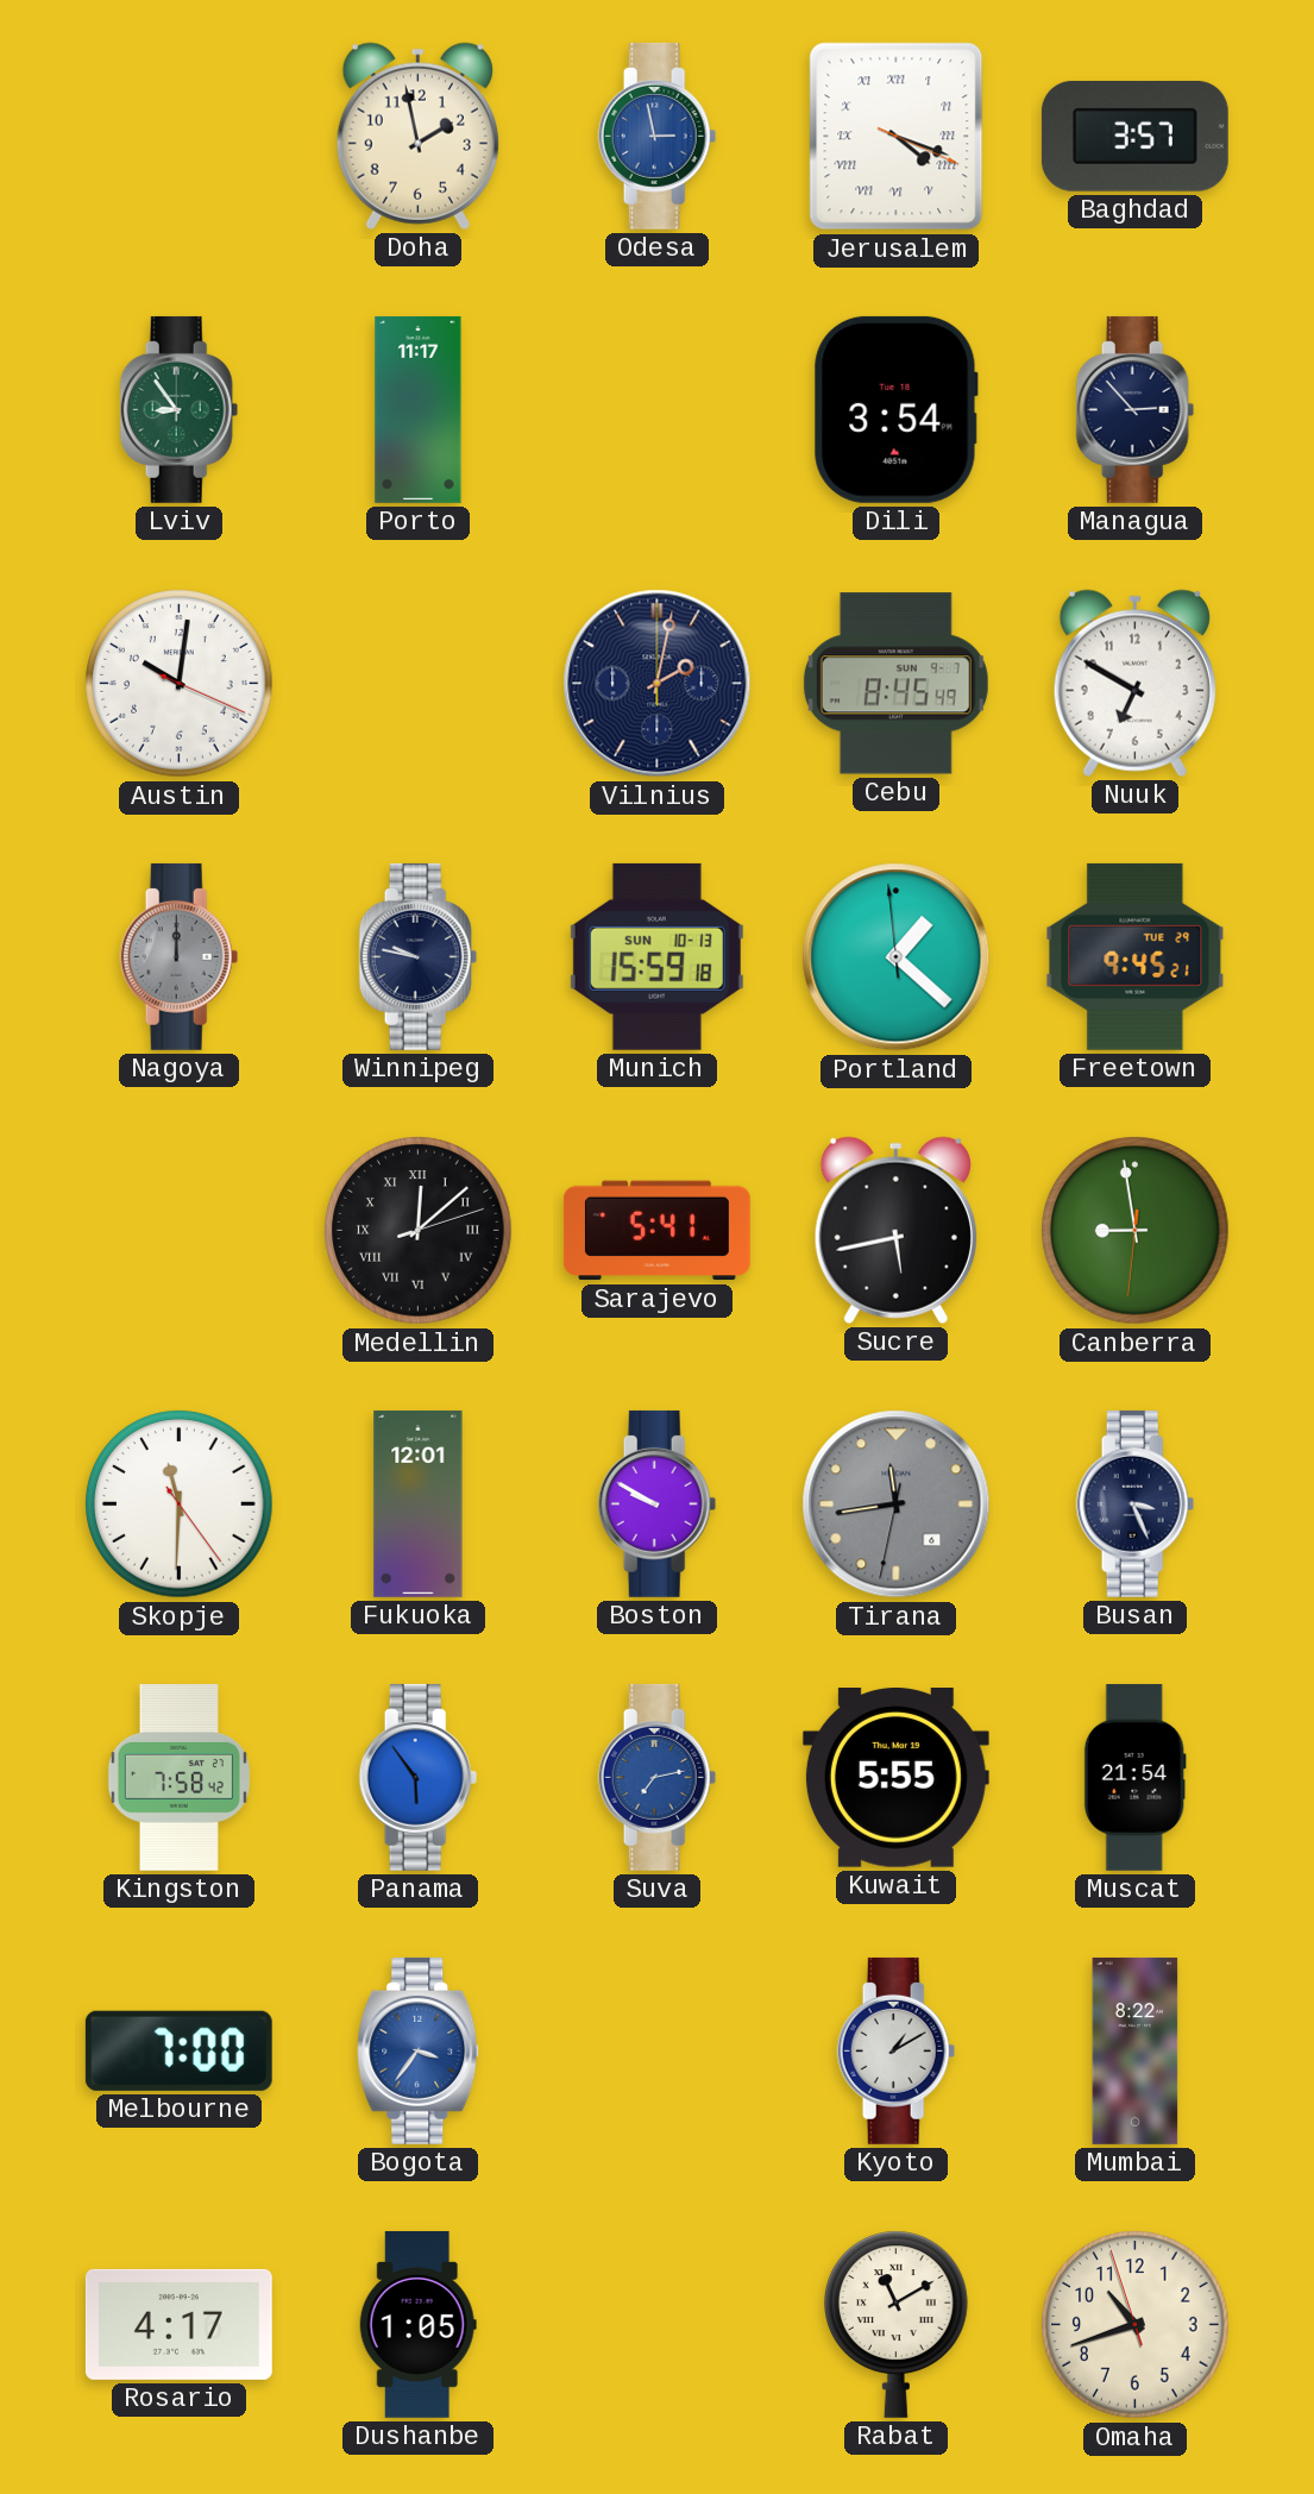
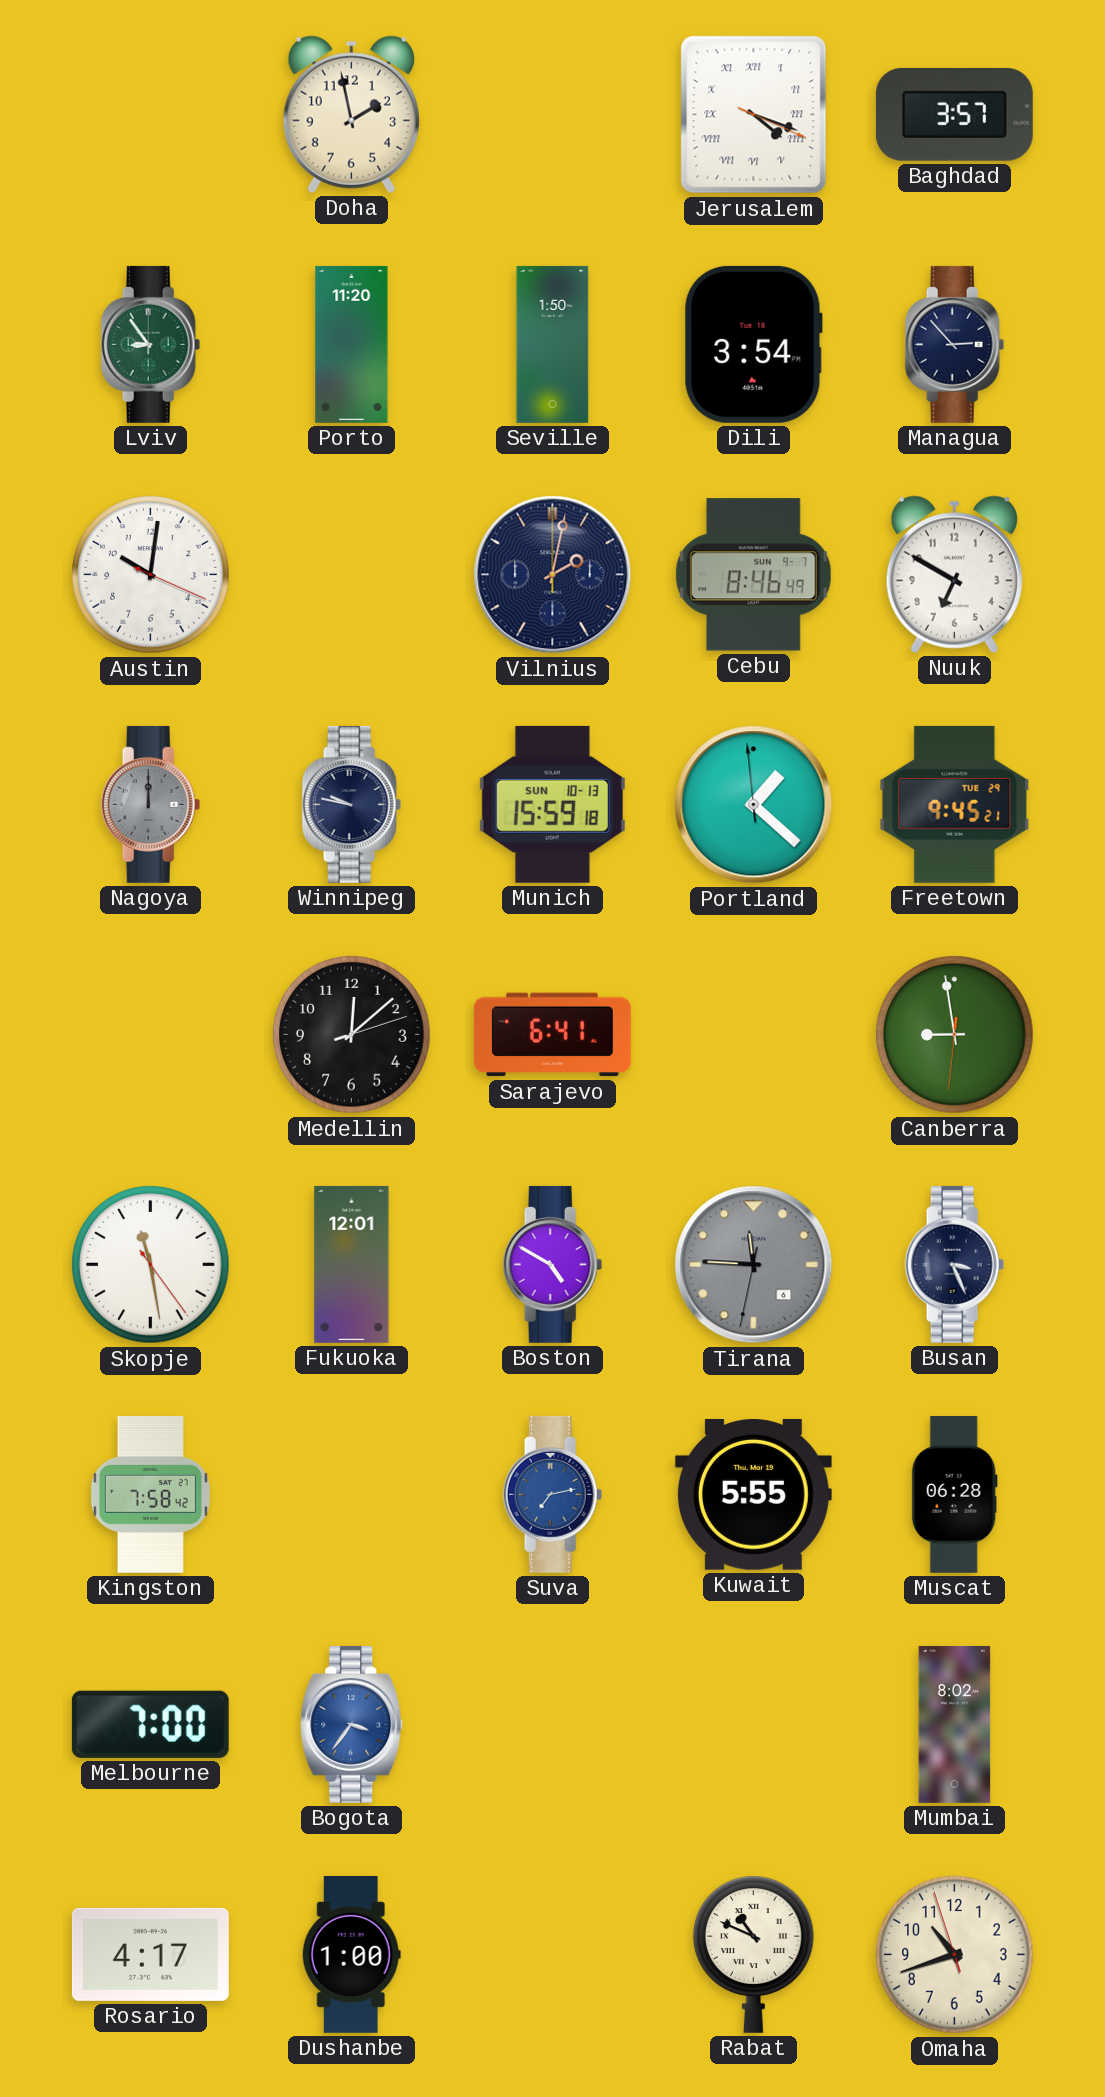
Odesa: 2:58 -> none (658, 136)
Porto: 11:17 -> 11:20 (352, 344)
Seville: none -> 1:50 (553, 344)
Cebu: 8:45 -> 8:46 (753, 575)
Medellin numerals: Roman -> Arabic (352, 1035)
Sarajevo: 5:41 -> 6:41 (552, 1035)
Sucre: 5:43 -> none (895, 1230)
Skopje: 11:30 -> 11:28 (151, 1265)
Boston: 9:50 -> 4:50 (553, 1264)
Tirana: 11:43 -> 11:45 (754, 1265)
Panama: 5:54 -> none (419, 1777)
Muscat: 21:54 -> 06:28 (954, 1494)
Kyoto: 1:10 -> none (897, 2050)
Mumbai: 8:22 -> 8:02 (955, 1724)
Dushanbe: 1:05 -> 1:00 (351, 1954)
Rabat: 11:10 -> 10:49 (754, 1954)
